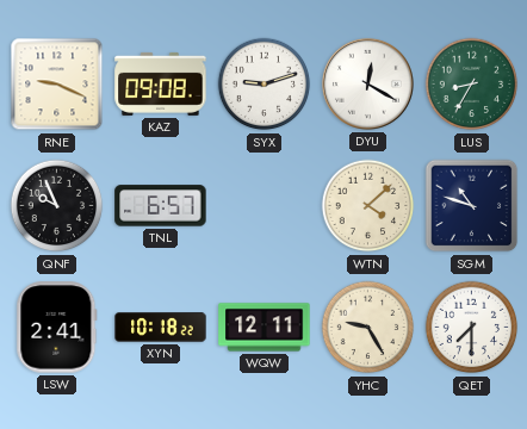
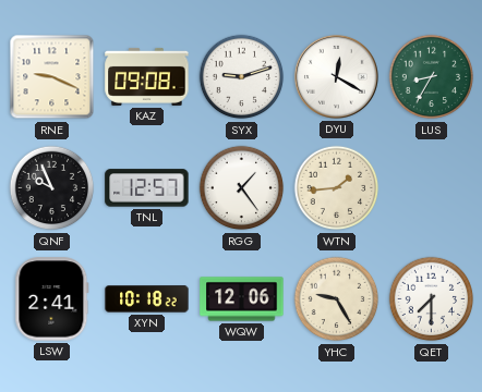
TNL: 6:57 -> 12:57 (147, 188)
RGG: none -> 1:24 (242, 188)
WTN: 4:08 -> 1:44 (337, 188)
SGM: 10:48 -> none (472, 206)
WQW: 12:11 -> 12:06 (242, 299)
